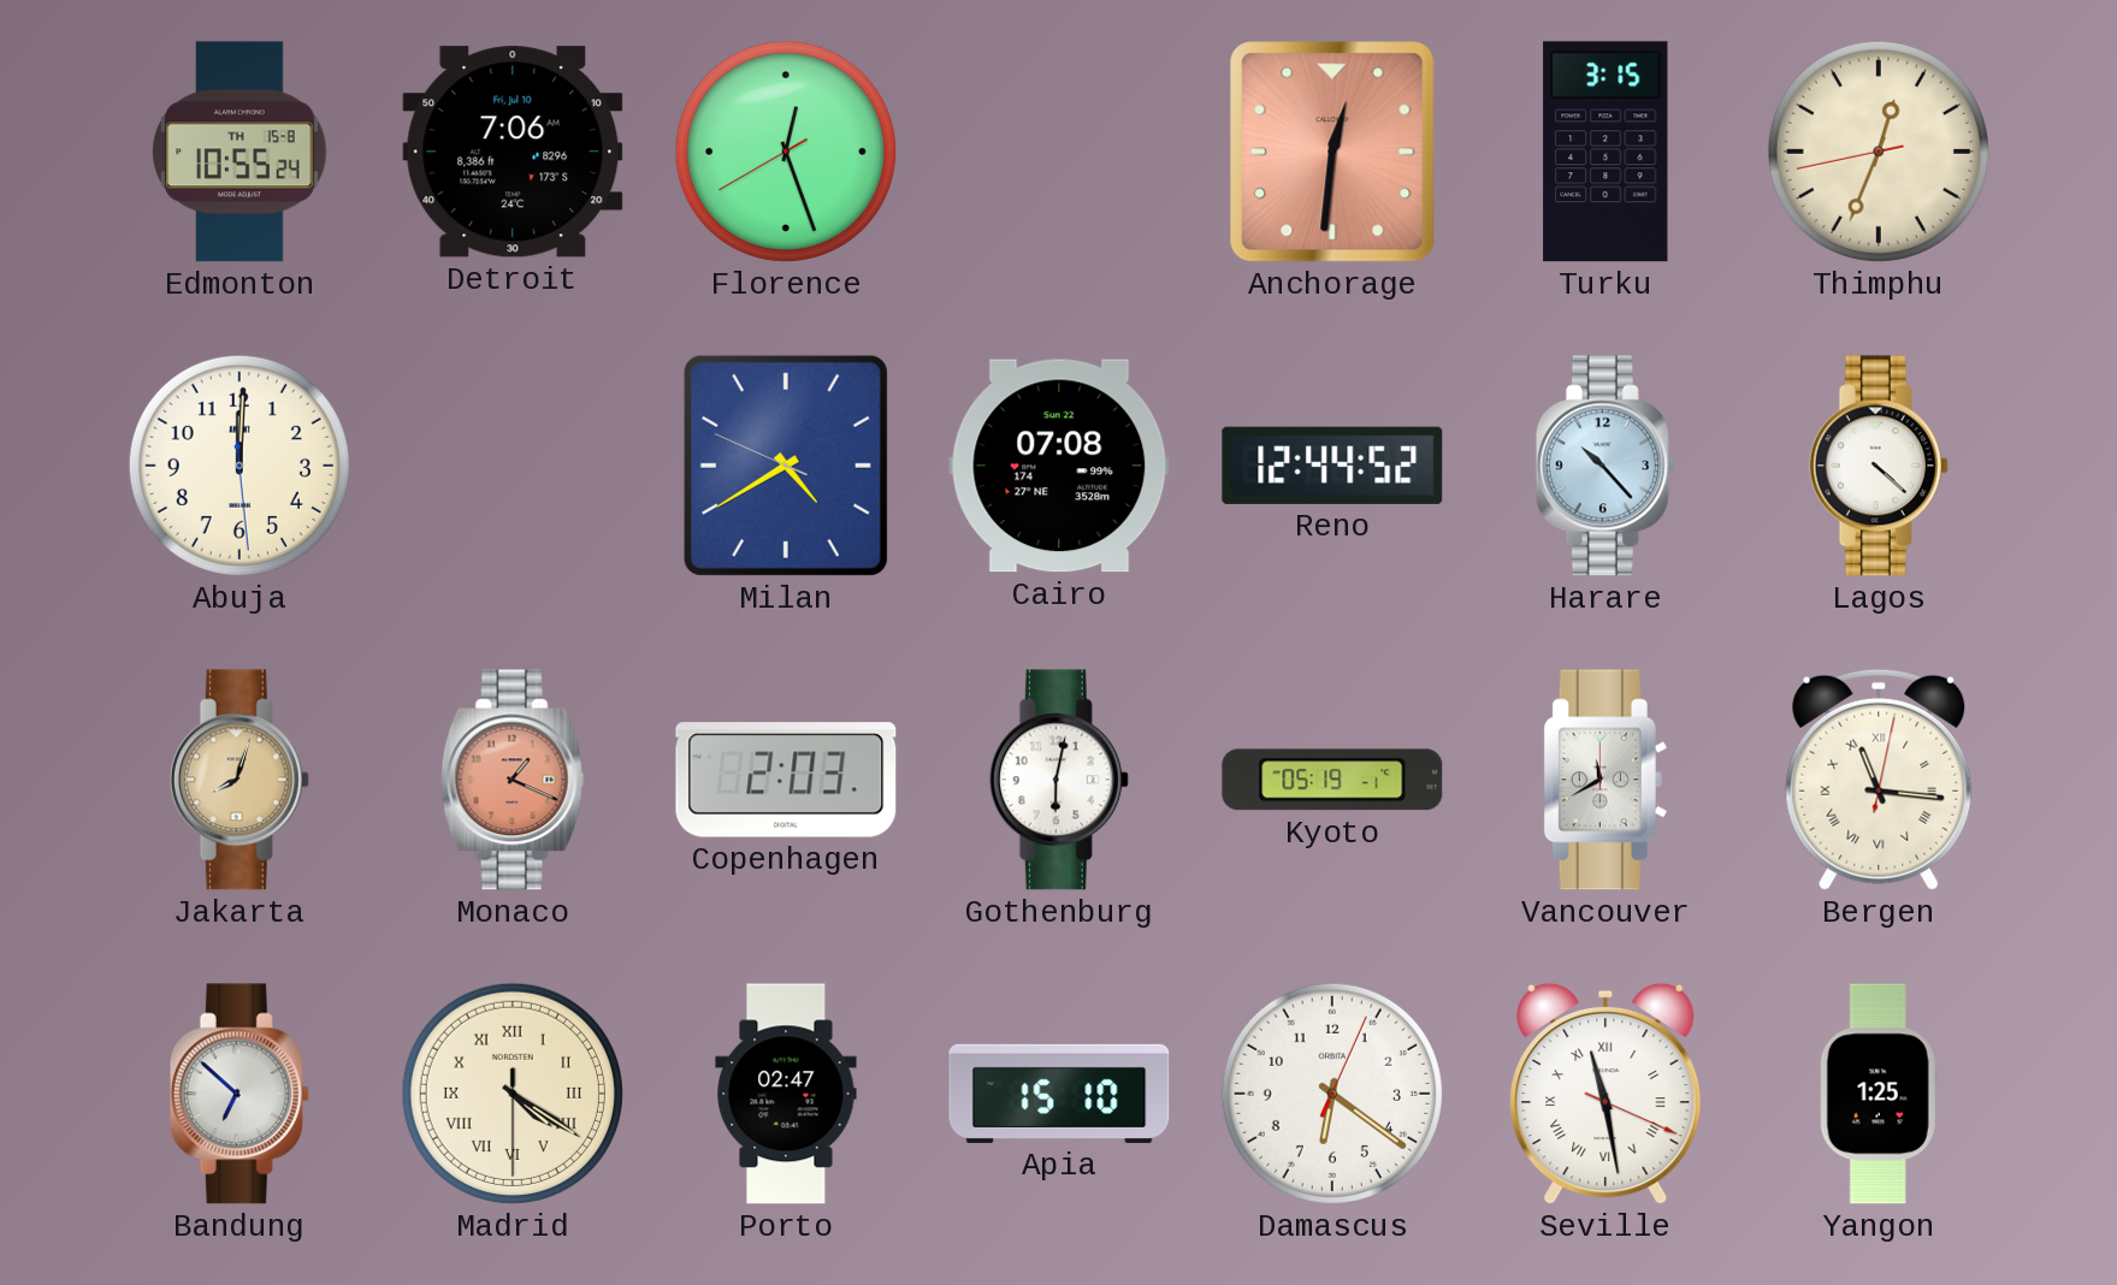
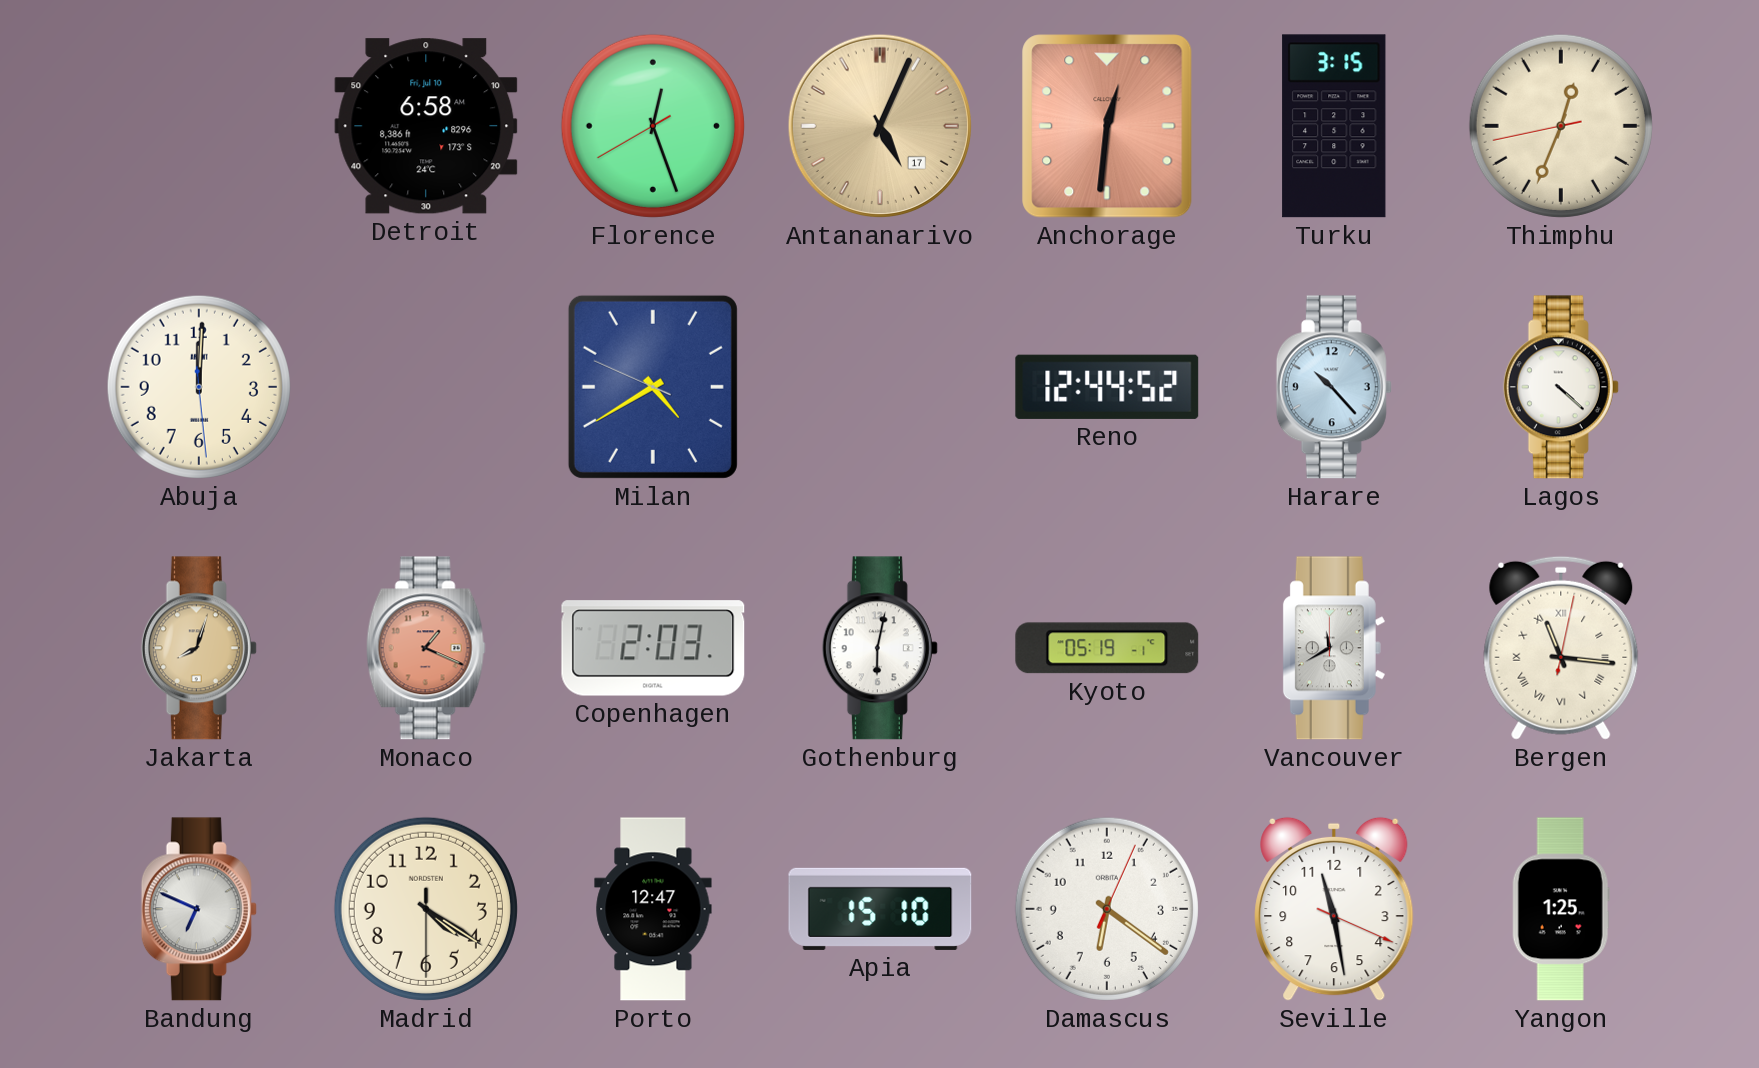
Edmonton: 10:55 -> none (240, 152)
Detroit: 7:06 -> 6:58 (426, 126)
Antananarivo: none -> 5:04 (880, 126)
Cairo: 07:08 -> none (1059, 466)
Bandung: 6:52 -> 6:49 (199, 909)
Madrid numerals: Roman -> Arabic (426, 909)
Porto: 02:47 -> 12:47 (653, 909)
Seville numerals: Roman -> Arabic (1334, 909)
